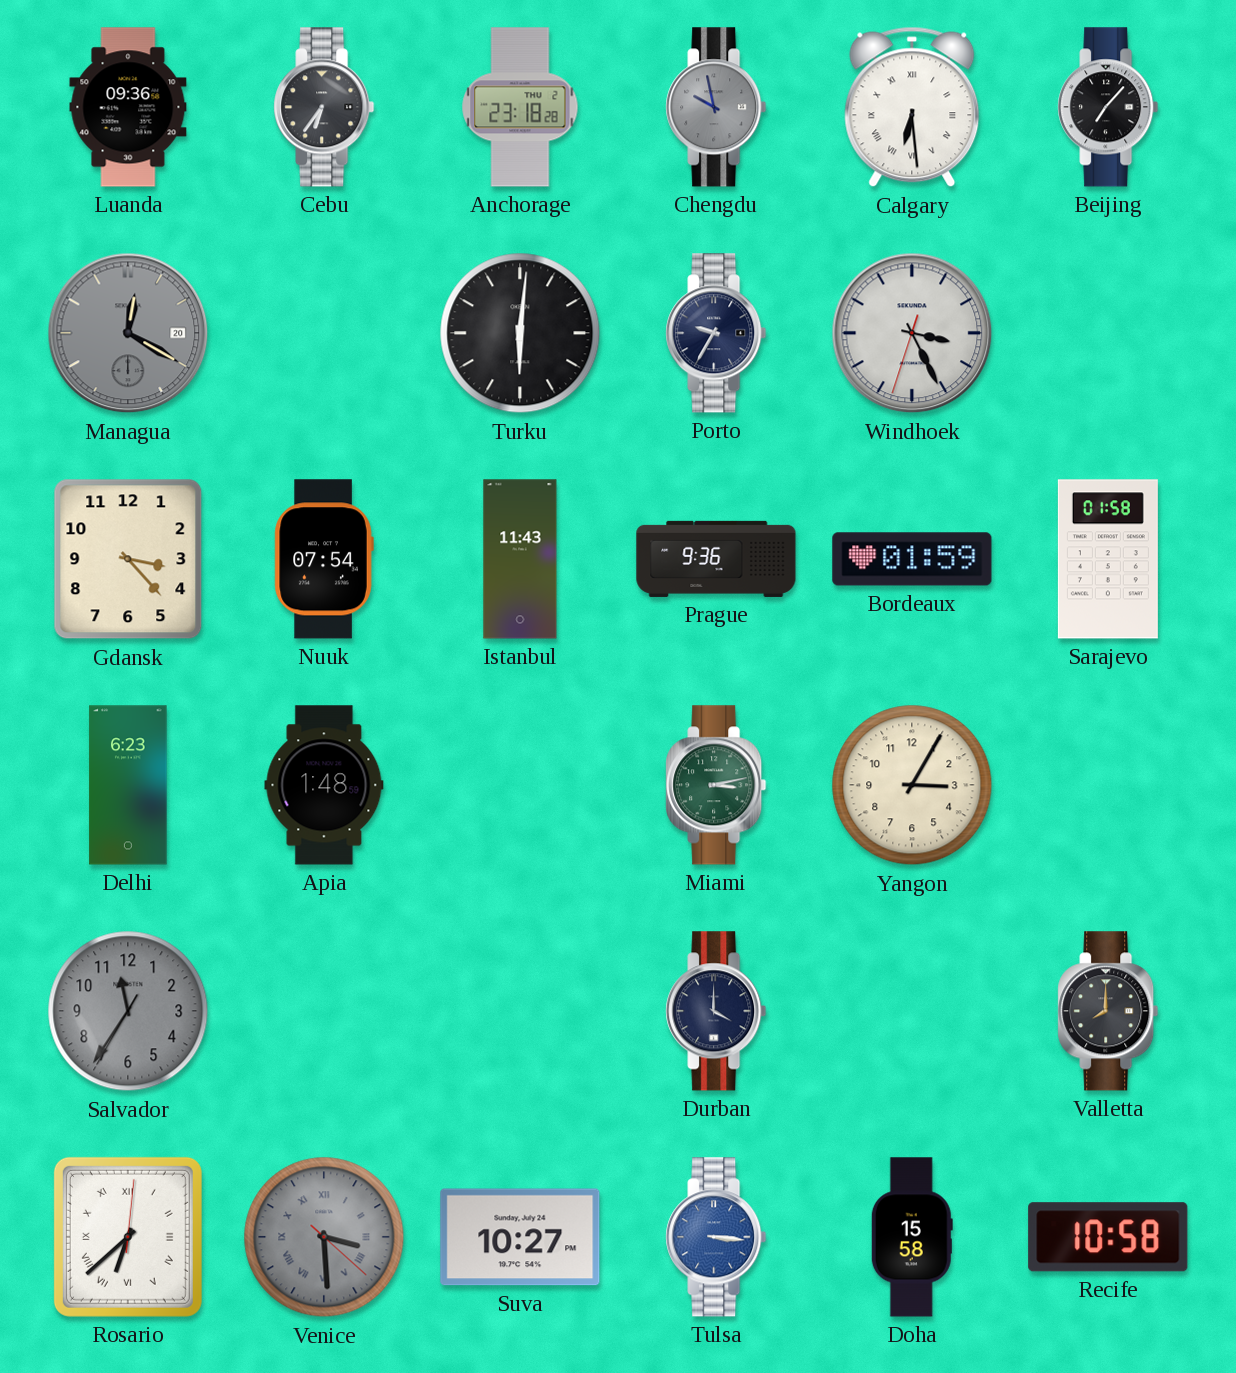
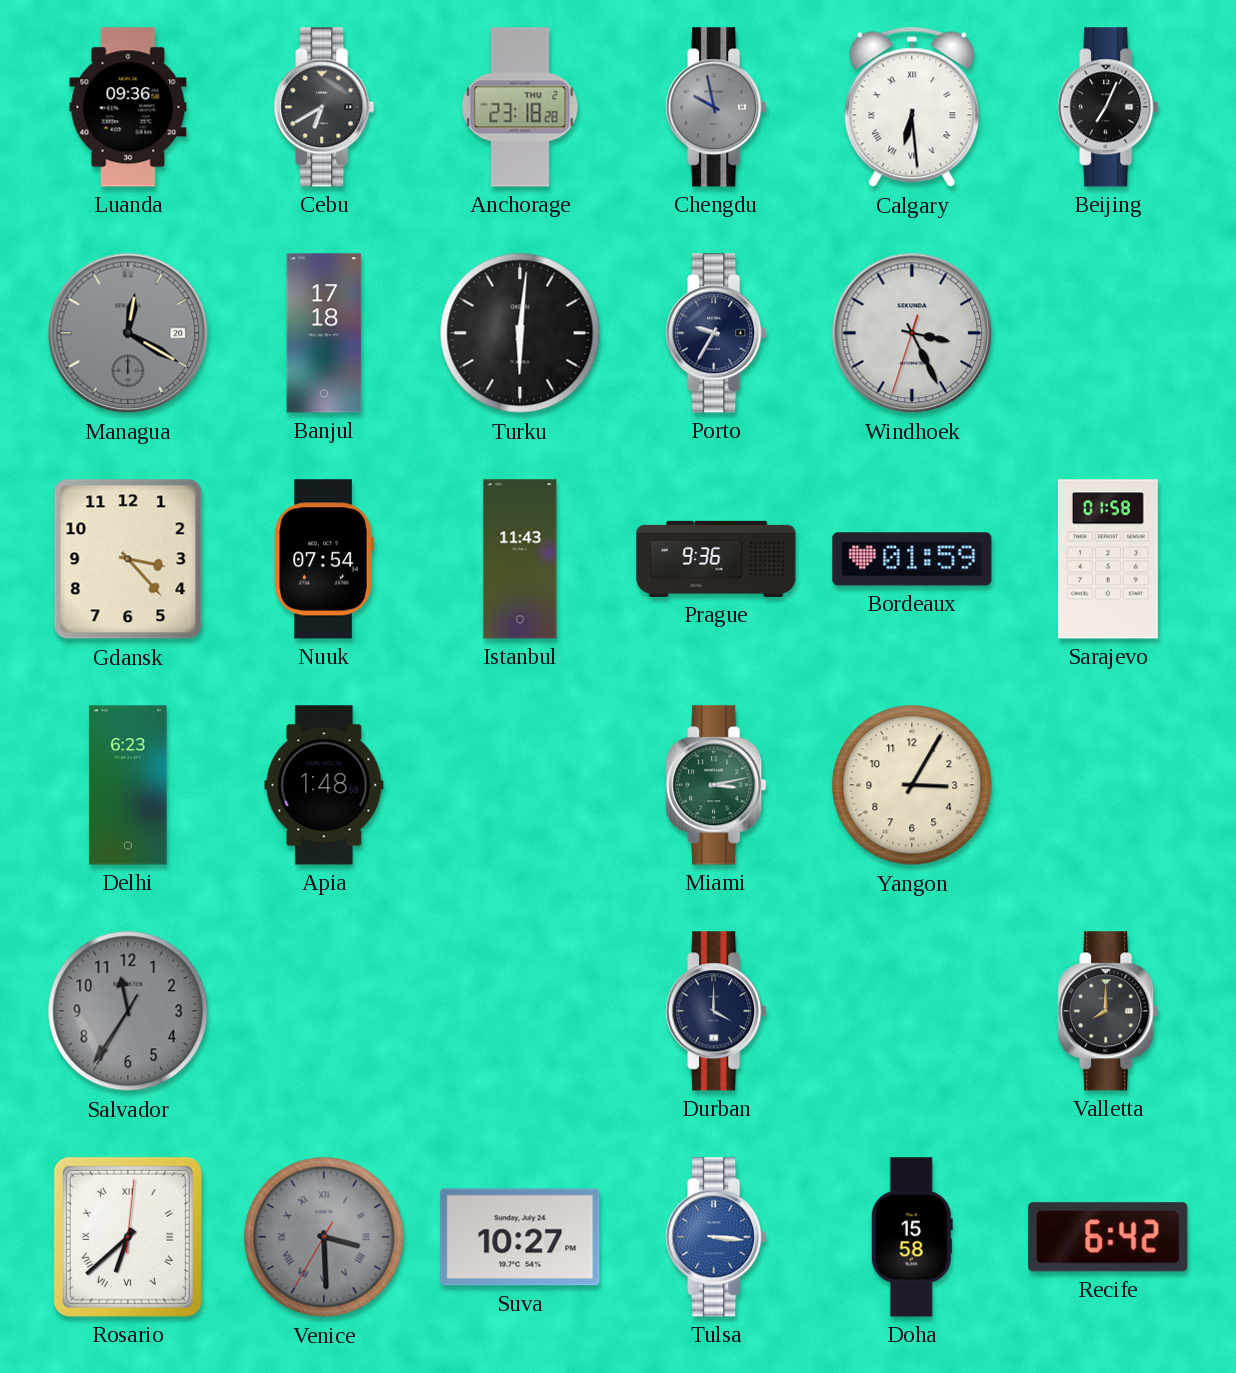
Cebu: 6:36 -> 6:40 (324, 107)
Beijing: 7:07 -> 7:04 (1108, 107)
Banjul: none -> 17:18 (324, 333)
Venice: 3:29:22 -> 3:29:35 (324, 1237)
Recife: 10:58 -> 6:42 (1108, 1237)
